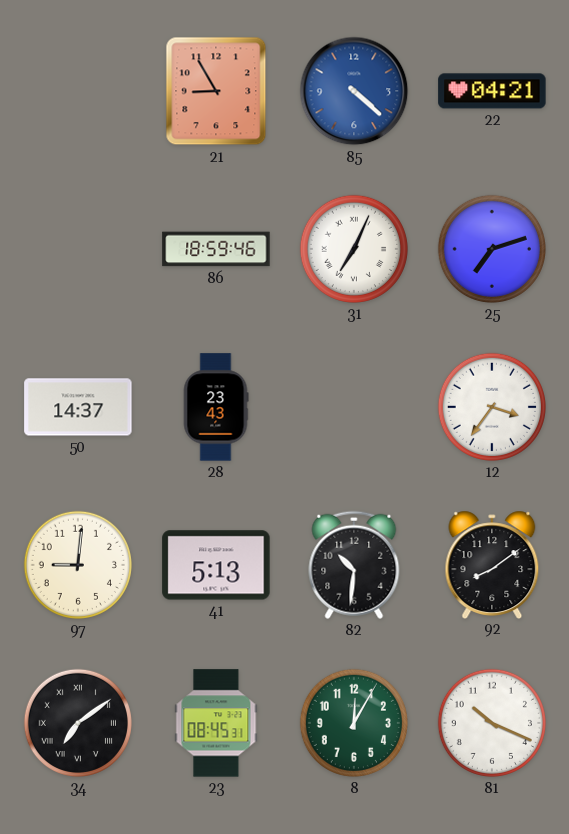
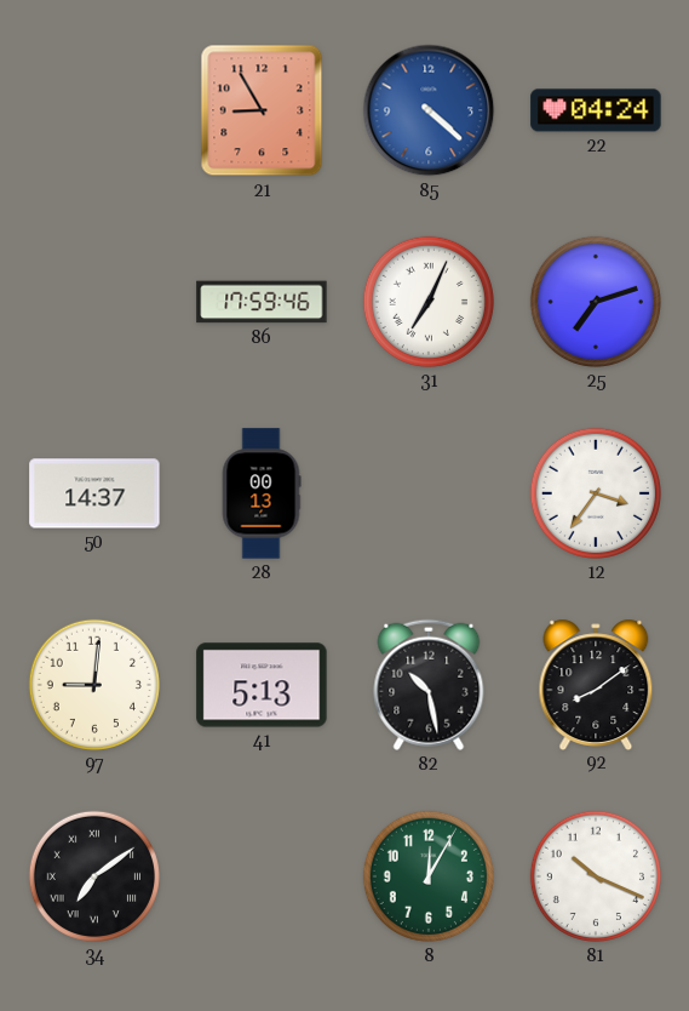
22: 04:21 -> 04:24 (596, 110)
86: 18:59 -> 17:59 (262, 302)
28: 23:43 -> 00:13 (262, 493)
82: 10:31 -> 10:28 (429, 685)
23: 08:45 -> none (216, 723)
